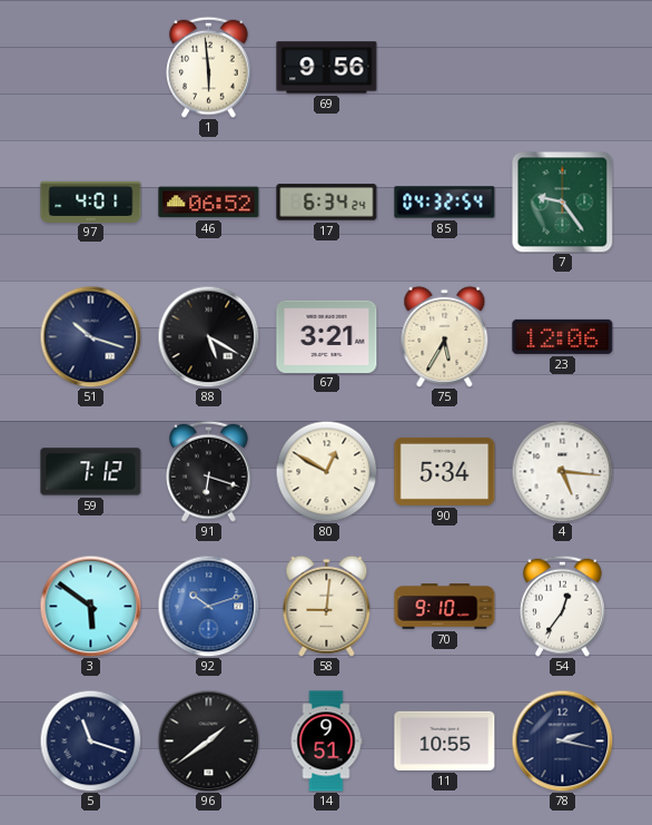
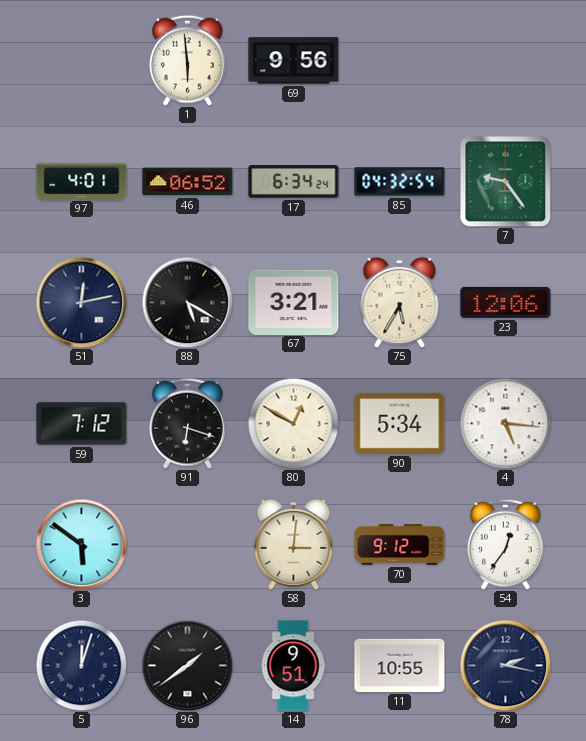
51: 10:18 -> 12:13 (81, 302)
92: 10:12 -> none (208, 606)
58: 9:01 -> 3:01 (294, 544)
70: 9:10 -> 9:12 (400, 545)
5: 11:18 -> 12:03 (81, 665)
